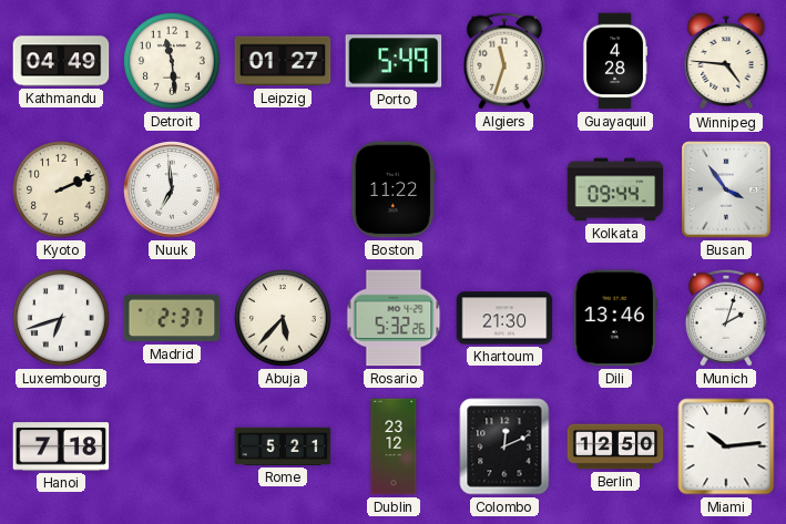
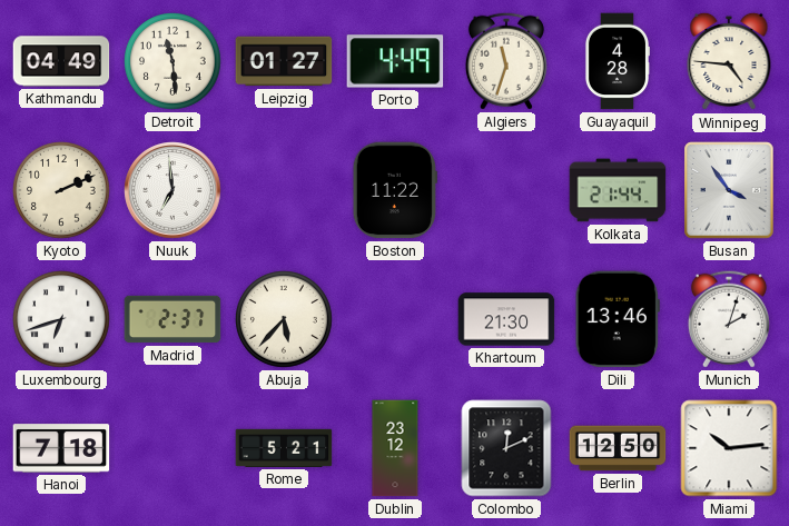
Porto: 5:49 -> 4:49 (395, 61)
Kolkata: 09:44 -> 21:44 (618, 190)
Rosario: 5:32 -> none (394, 318)
